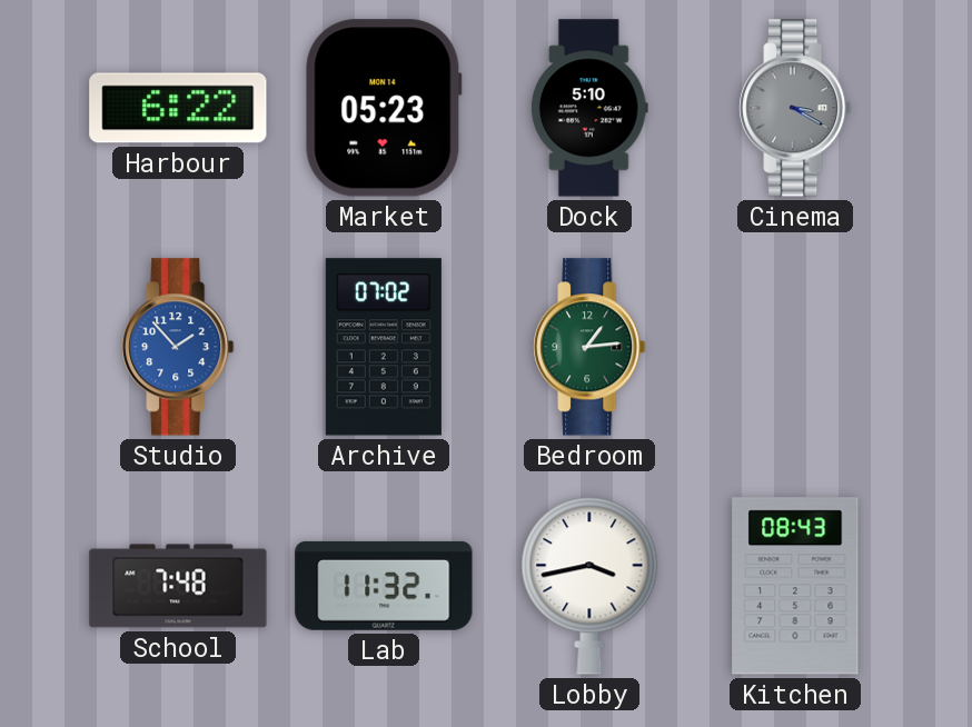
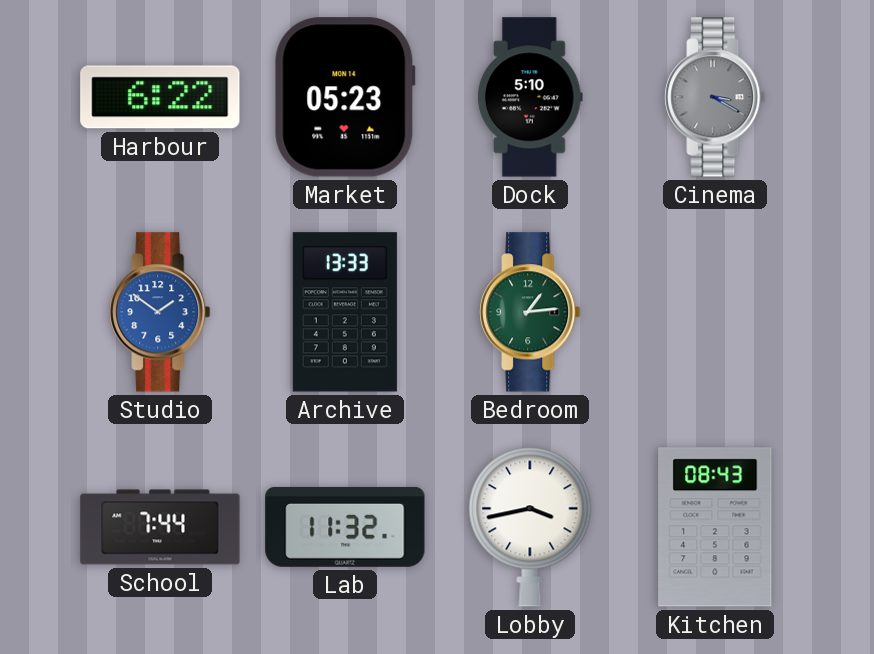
Studio: 1:53 -> 1:51 (160, 312)
Archive: 07:02 -> 13:33 (345, 312)
School: 7:48 -> 7:44 (160, 527)
